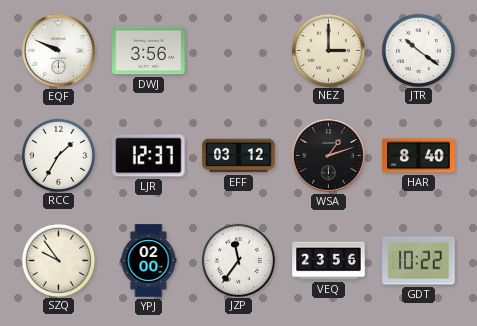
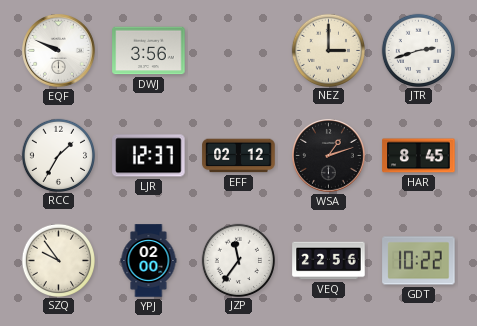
JTR: 10:21 -> 2:42 (418, 50)
EFF: 03:12 -> 02:12 (239, 156)
HAR: 8:40 -> 8:45 (419, 156)
VEQ: 23:56 -> 22:56 (329, 261)
